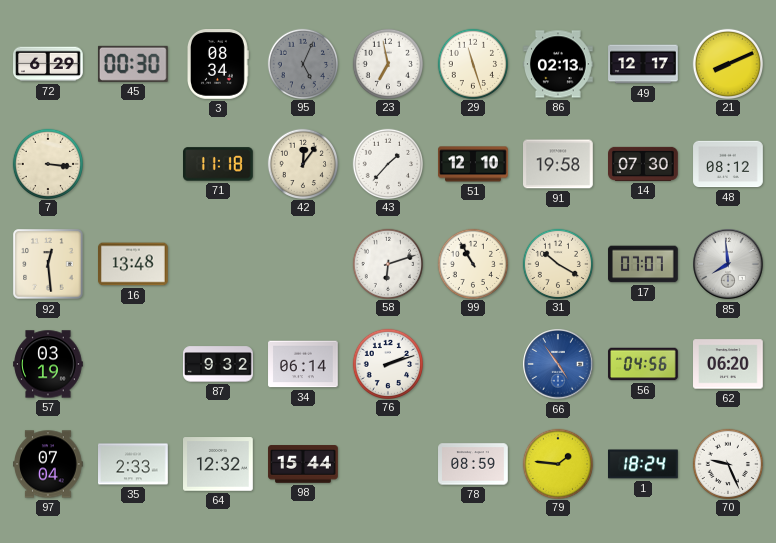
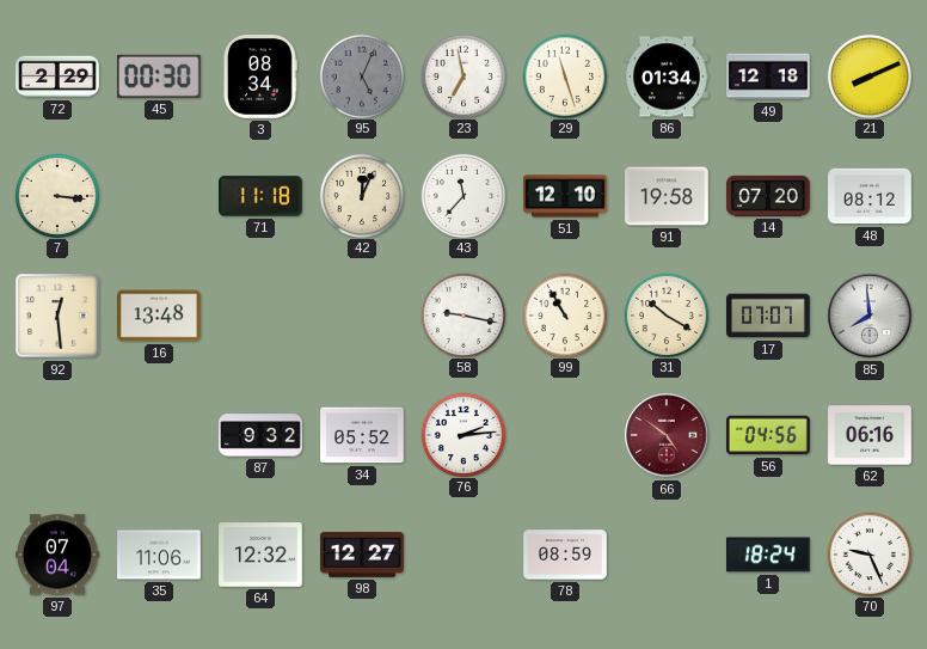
72: 6:29 -> 2:29 (57, 76)
86: 02:13 -> 01:34 (667, 76)
49: 12:17 -> 12:18 (768, 76)
42: 12:06 -> 12:04 (361, 195)
43: 1:37 -> 11:37 (462, 195)
14: 07:30 -> 07:20 (769, 196)
58: 6:12 -> 9:17 (462, 314)
57: 03:19 -> none (48, 364)
34: 06:14 -> 05:52 (362, 435)
76: 2:12 -> 2:14 (462, 434)
66: 4:54 -> 4:51 (667, 435)
66 dial: blue -> burgundy (667, 435)
62: 06:20 -> 06:16 (870, 435)
35: 2:33 -> 11:06 (160, 555)
98: 15:44 -> 12:27 (362, 555)
79: 1:46 -> none (557, 463)
